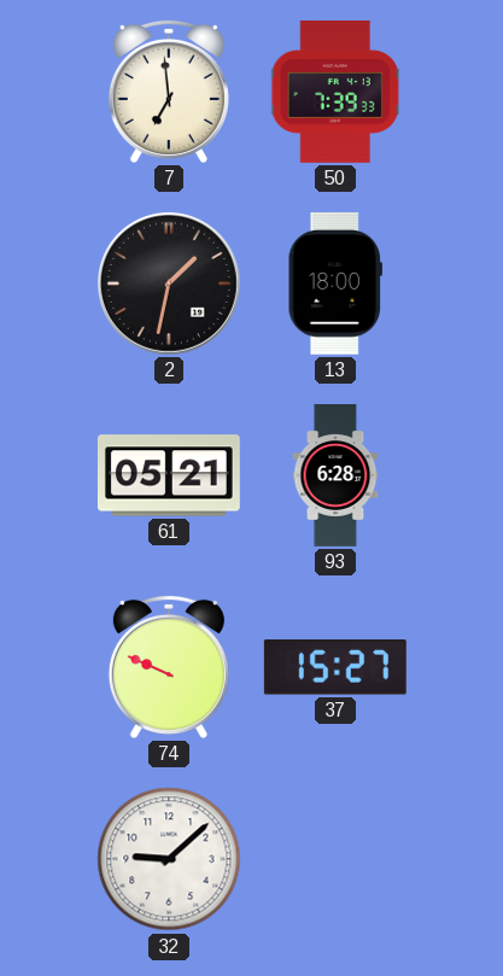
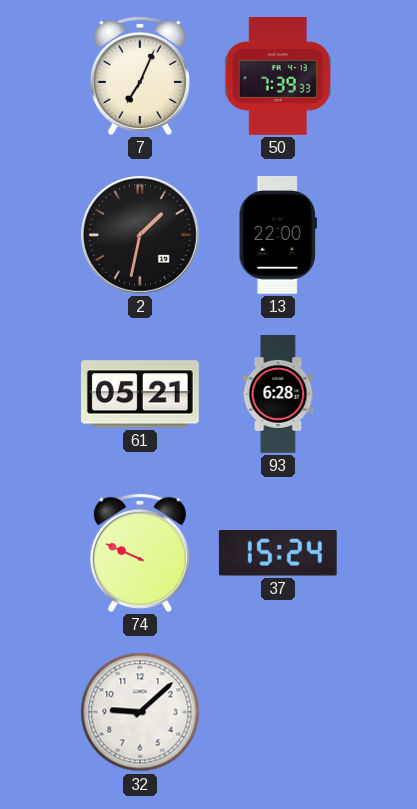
7: 6:59 -> 7:04 (140, 76)
13: 18:00 -> 22:00 (278, 235)
37: 15:27 -> 15:24 (278, 553)
